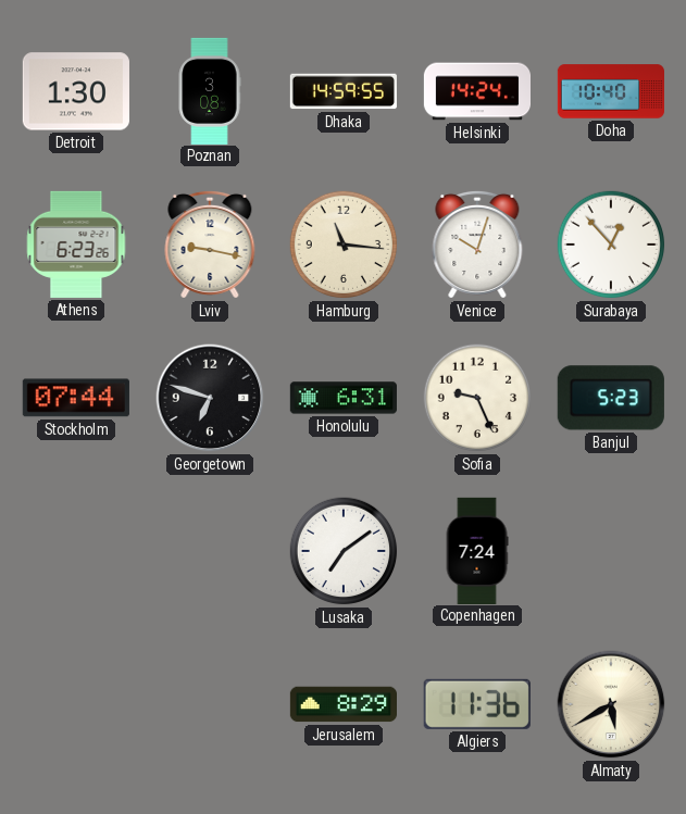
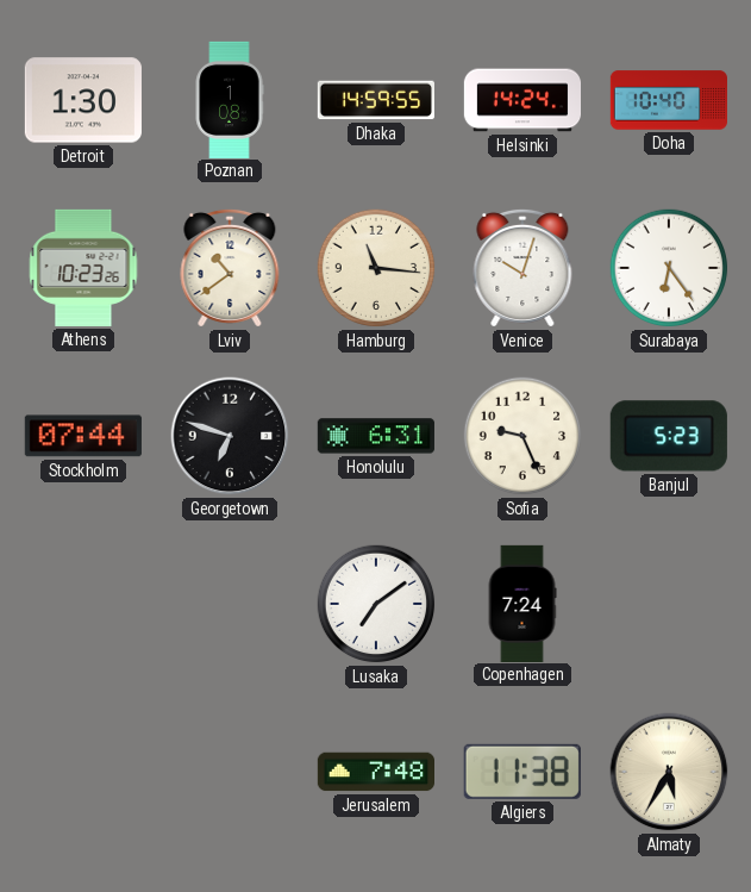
Poznan: 3:08 -> 1:08 (230, 99)
Athens: 6:23 -> 10:23 (83, 268)
Lviv: 9:17 -> 10:39 (230, 268)
Surabaya: 12:53 -> 6:24 (669, 268)
Jerusalem: 8:29 -> 7:48 (375, 772)
Algiers: 11:36 -> 11:38 (522, 772)
Almaty: 5:40 -> 5:35 (669, 772)
